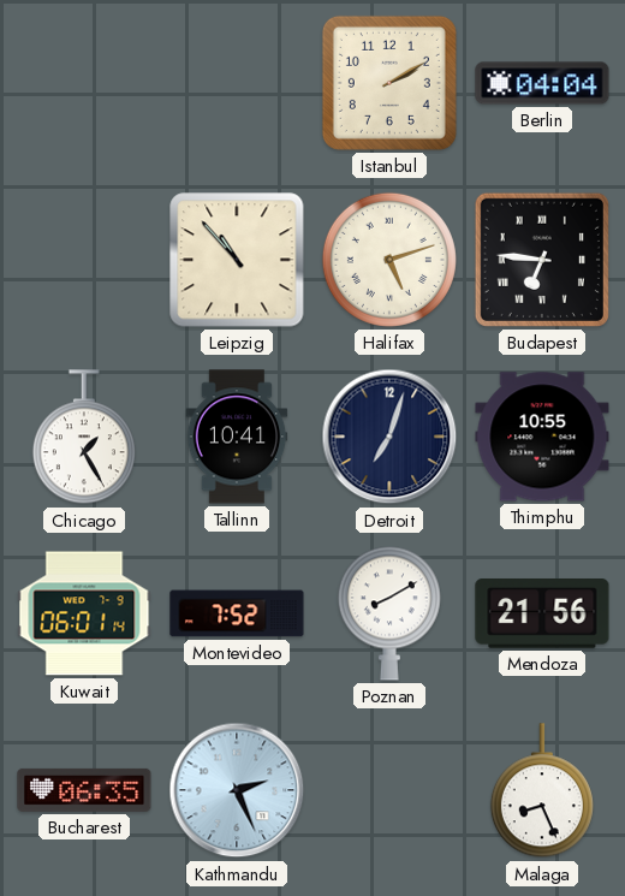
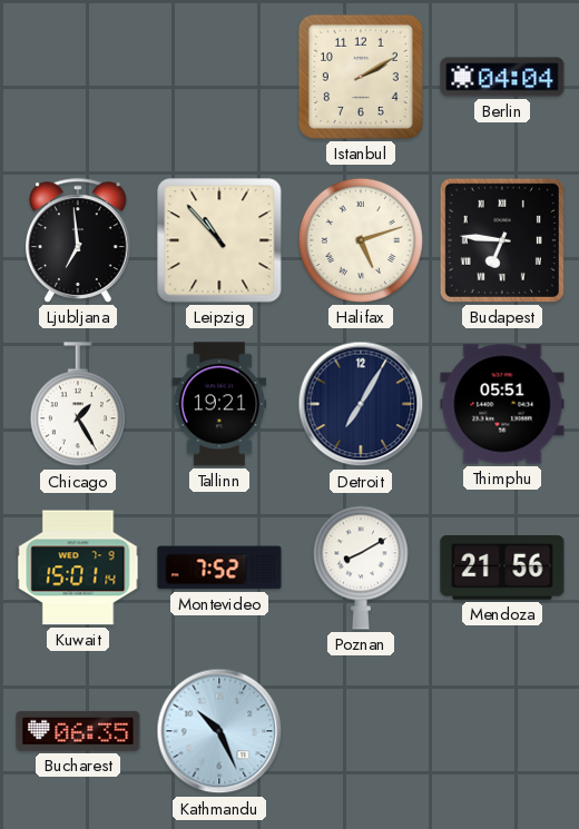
Ljubljana: none -> 6:59 (79, 240)
Tallinn: 10:41 -> 19:21 (219, 404)
Detroit: 7:03 -> 7:05 (361, 404)
Thimphu: 10:55 -> 05:51 (502, 404)
Kuwait: 06:01 -> 15:01 (78, 568)
Kathmandu: 2:26 -> 10:26 (219, 731)
Malaga: 8:26 -> none (542, 791)
